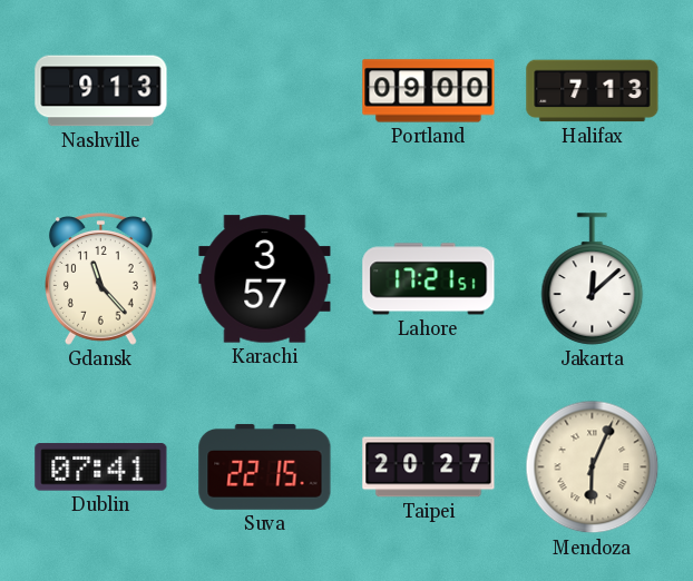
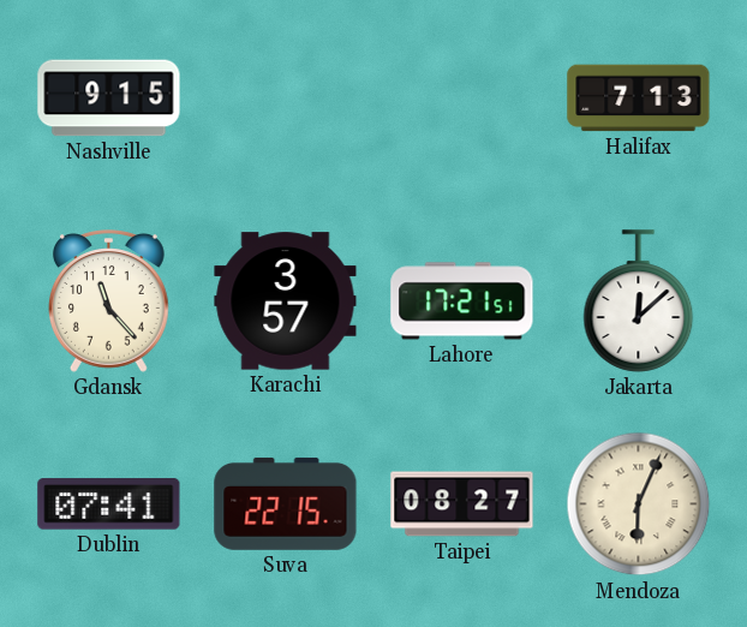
Nashville: 9:13 -> 9:15 (109, 98)
Portland: 09:00 -> none (429, 91)
Taipei: 20:27 -> 08:27 (462, 504)
